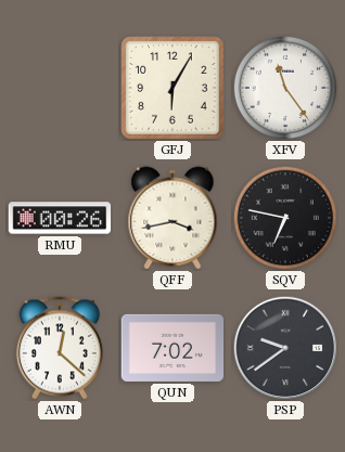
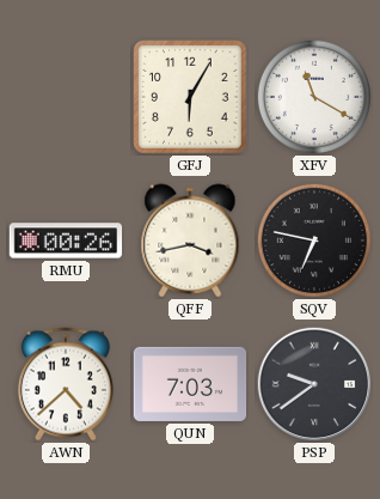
XFV: 11:24 -> 11:20 (314, 97)
AWN: 12:22 -> 4:38 (66, 384)
QUN: 7:02 -> 7:03 (190, 384)
